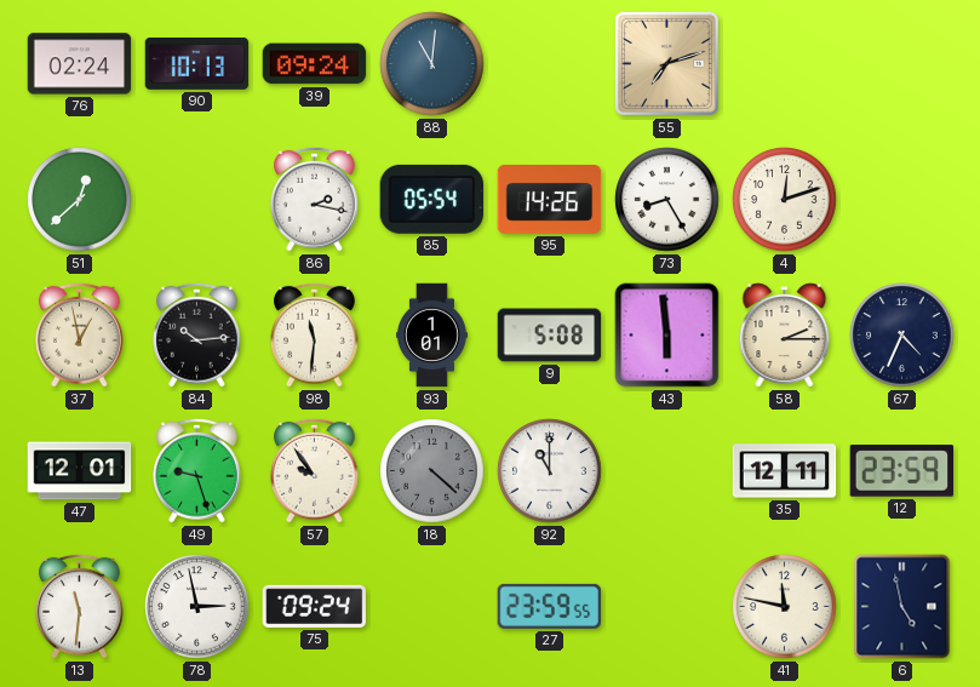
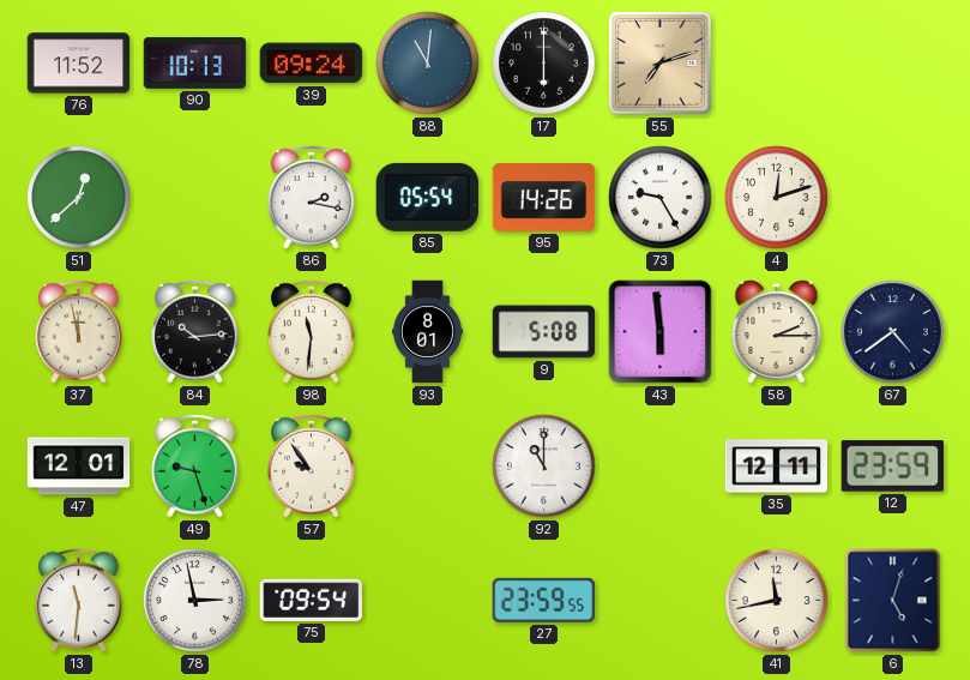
76: 02:24 -> 11:52 (79, 64)
17: none -> 6:00 (544, 64)
73: 8:25 -> 9:25 (661, 198)
37: 12:58 -> 11:58 (79, 331)
93: 1:01 -> 8:01 (427, 332)
67: 4:34 -> 4:39 (893, 332)
18: 4:22 -> none (432, 471)
75: 09:24 -> 09:54 (312, 600)
41: 11:47 -> 11:43 (777, 601)
6: 4:58 -> 5:03 (893, 601)
